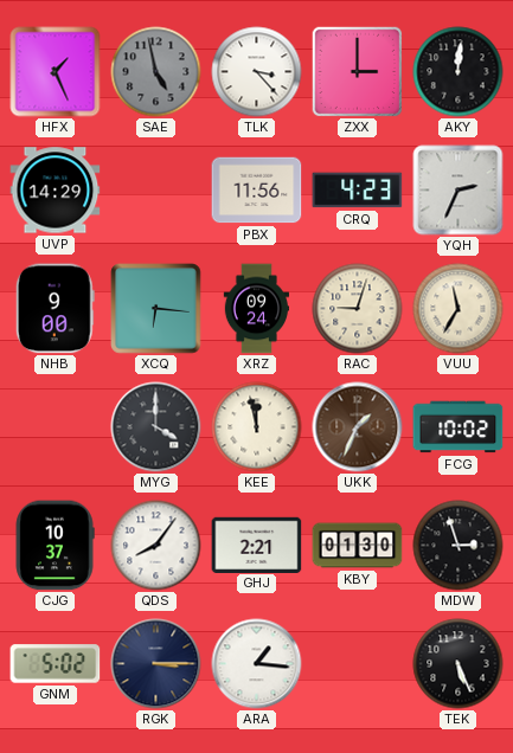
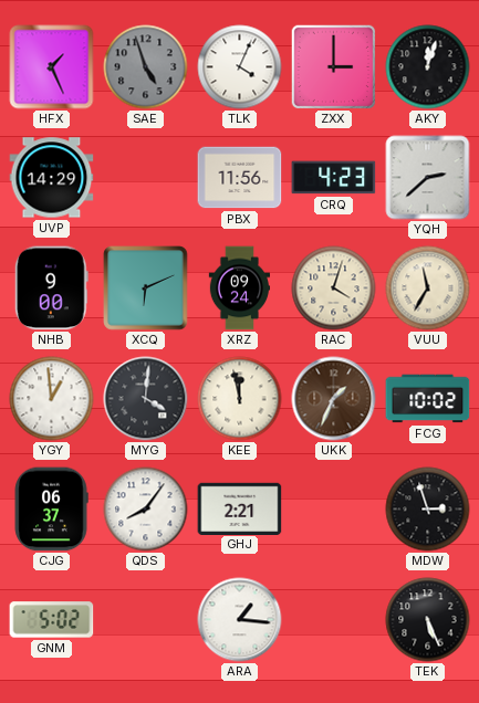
SAE: 4:58 -> 4:57 (146, 67)
TLK: 3:23 -> 4:04 (240, 67)
AKY: 12:01 -> 12:03 (428, 67)
YQH: 2:34 -> 2:38 (428, 178)
XCQ: 6:16 -> 6:11 (146, 288)
RAC: 9:03 -> 4:03 (334, 288)
YGY: none -> 12:59 (52, 399)
MYG: 4:00 -> 4:01 (146, 399)
CJG: 10:37 -> 06:37 (51, 510)
KBY: 01:30 -> none (358, 546)
RGK: 3:15 -> none (156, 664)
